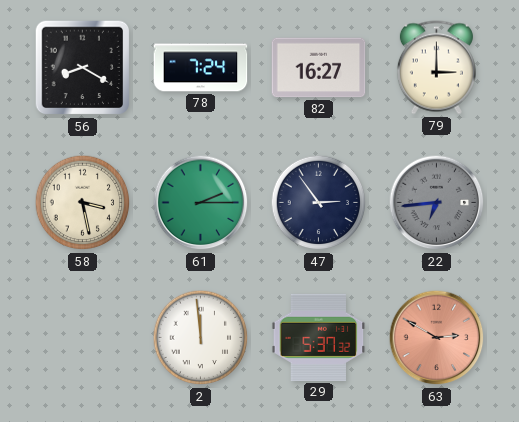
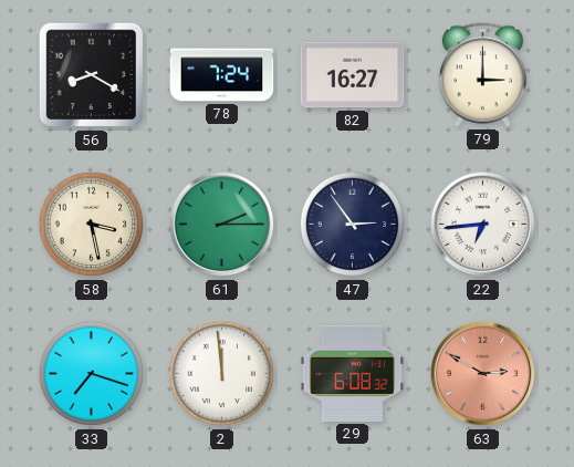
22 dial: grey -> white (483, 225)
33: none -> 7:18 (92, 374)
29: 5:37 -> 6:08 (353, 373)
